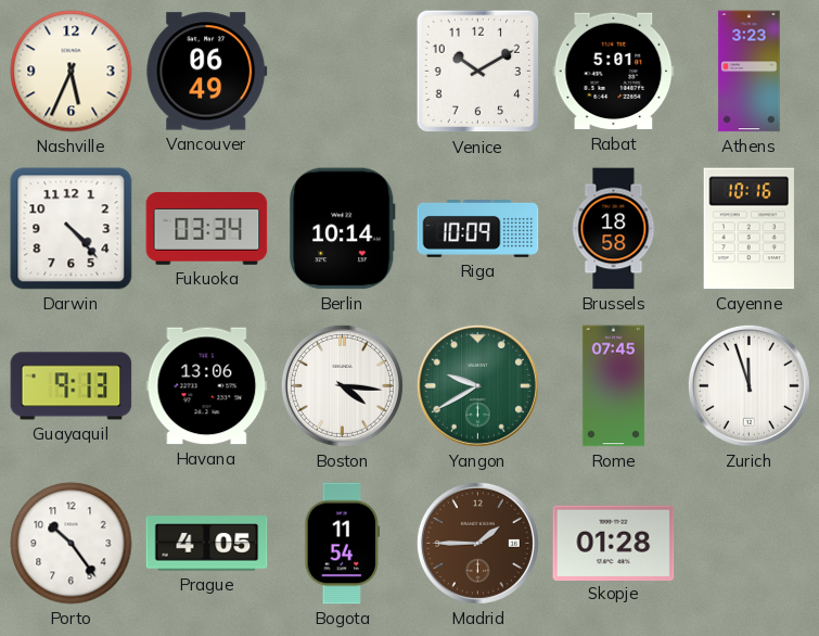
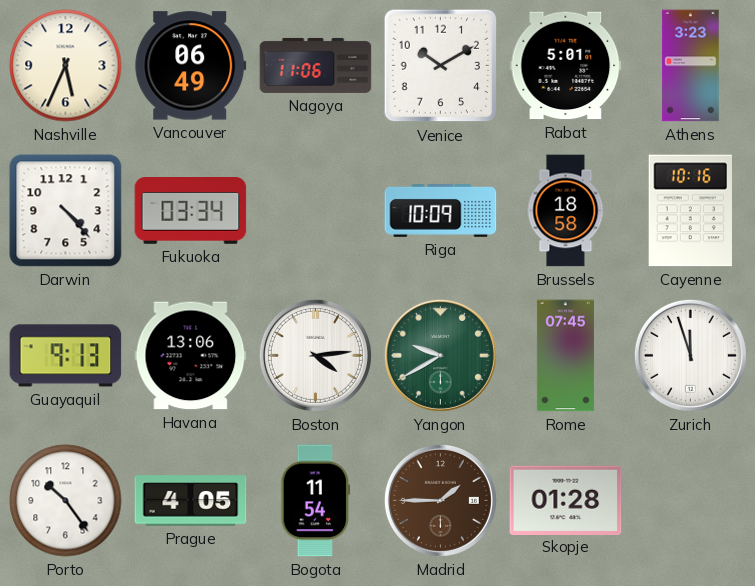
Nagoya: none -> 11:06 (316, 65)
Berlin: 10:14 -> none (343, 229)
Boston: 4:16 -> 4:14 (315, 355)
